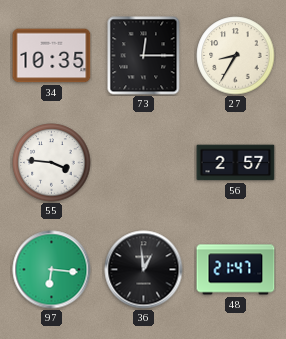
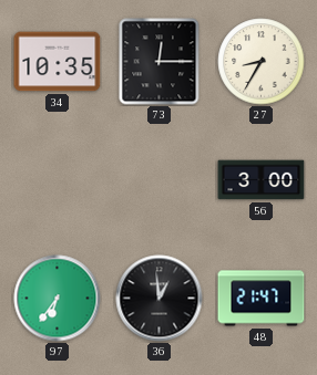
55: 3:46 -> none (52, 163)
56: 2:57 -> 3:00 (262, 180)
97: 6:16 -> 6:36 (58, 299)
